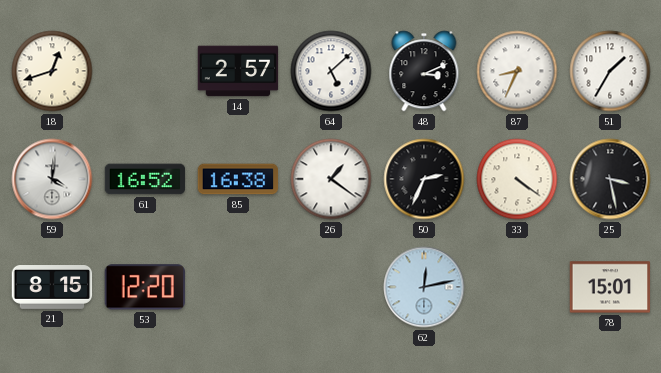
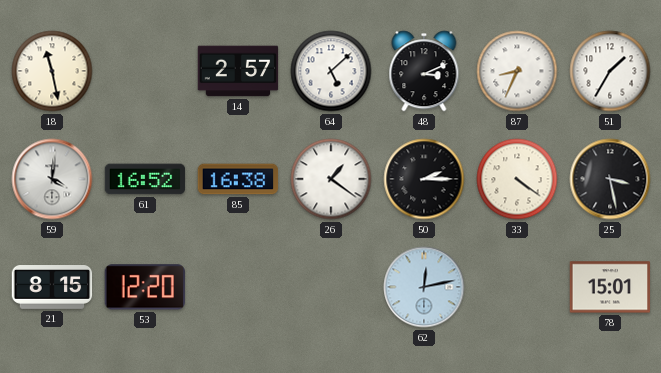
18: 12:42 -> 11:28 (52, 71)
50: 2:34 -> 2:15 (424, 179)
